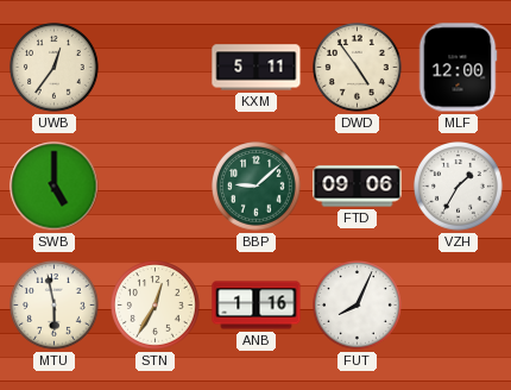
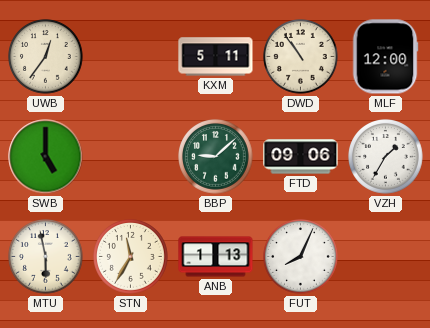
DWD: 4:54 -> 10:54 (301, 57)
STN: 12:35 -> 11:35 (131, 257)
ANB: 1:16 -> 1:13 (216, 257)
